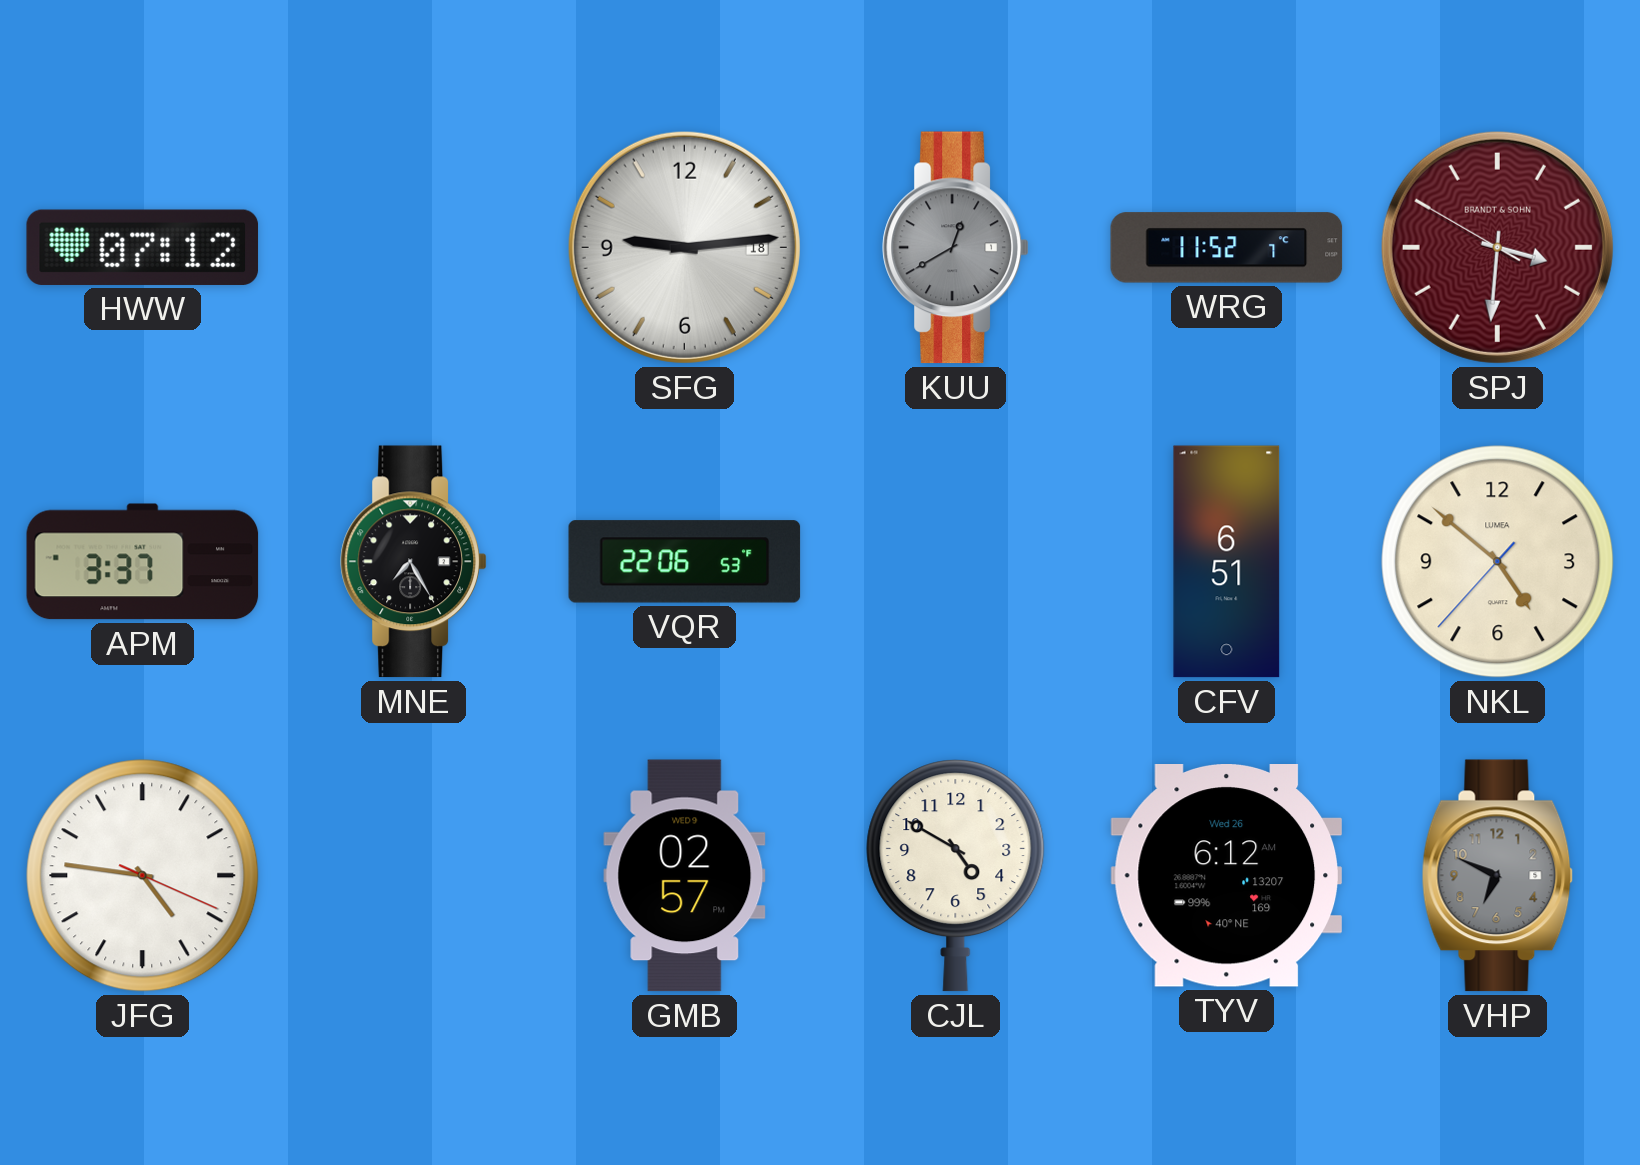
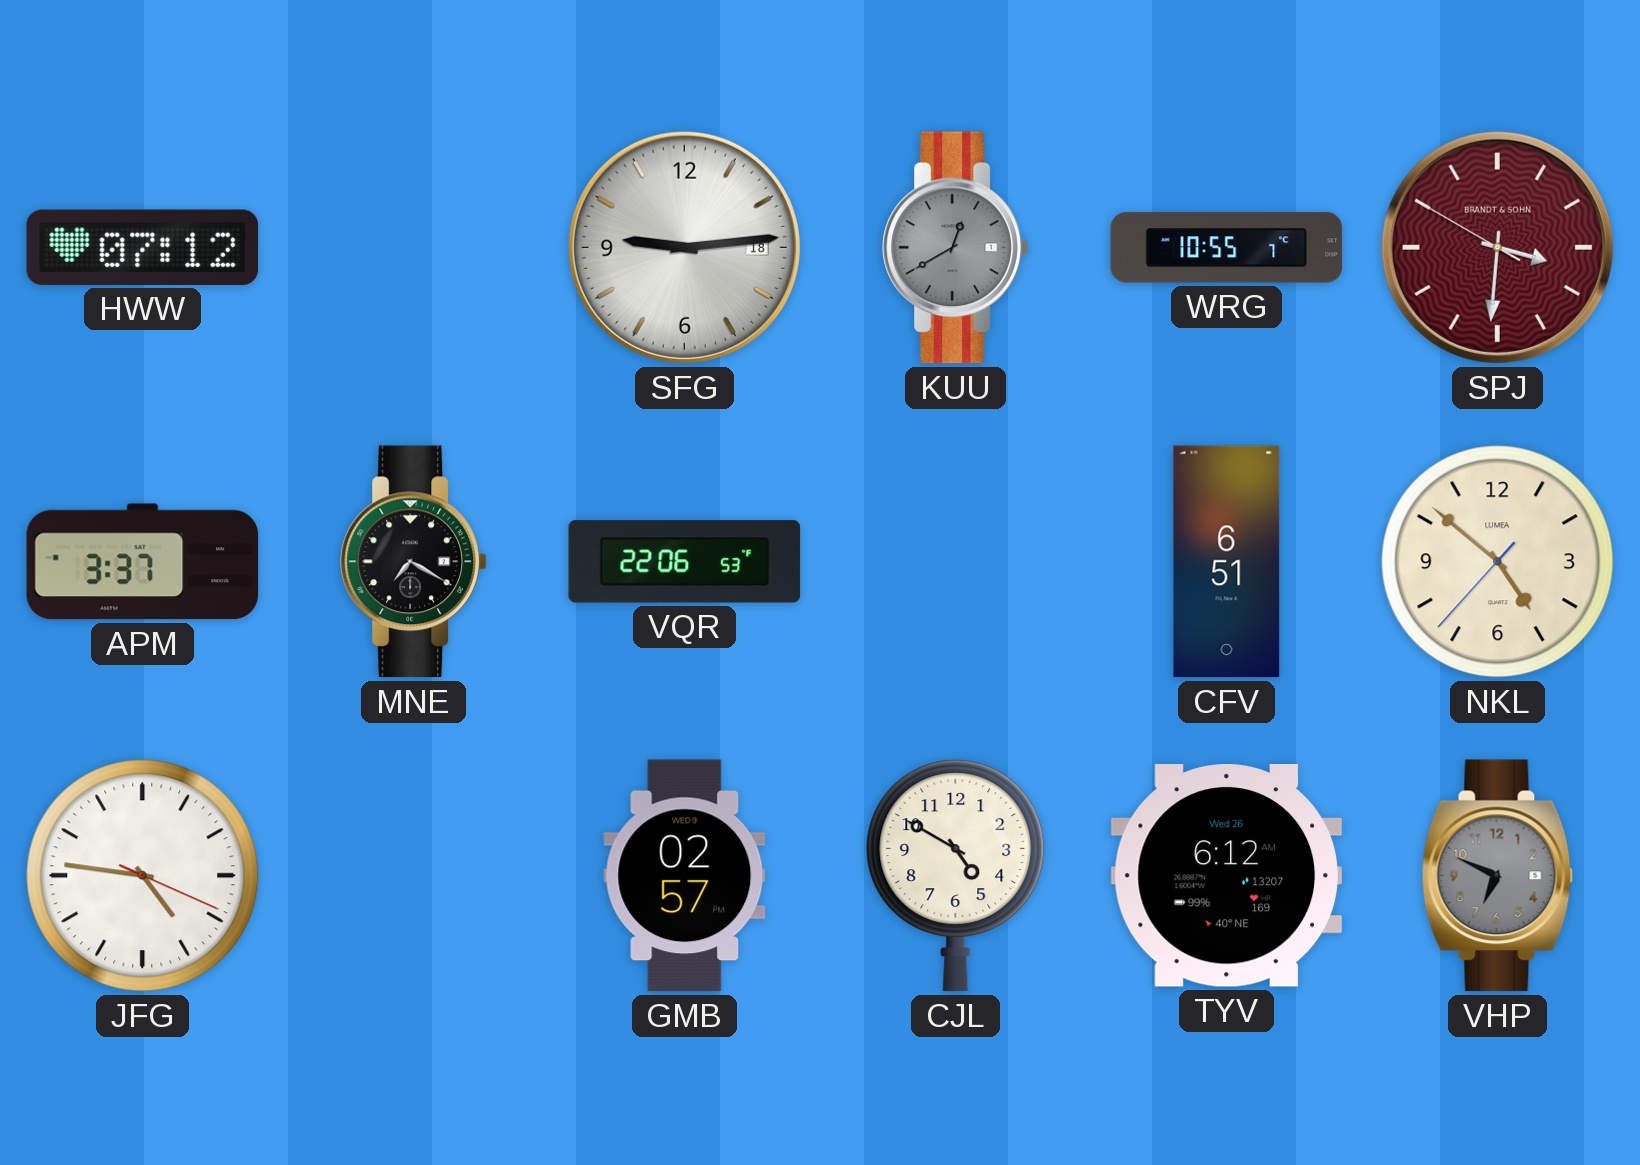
WRG: 11:52 -> 10:55 (1227, 248)
MNE: 7:25 -> 7:20 (414, 562)
